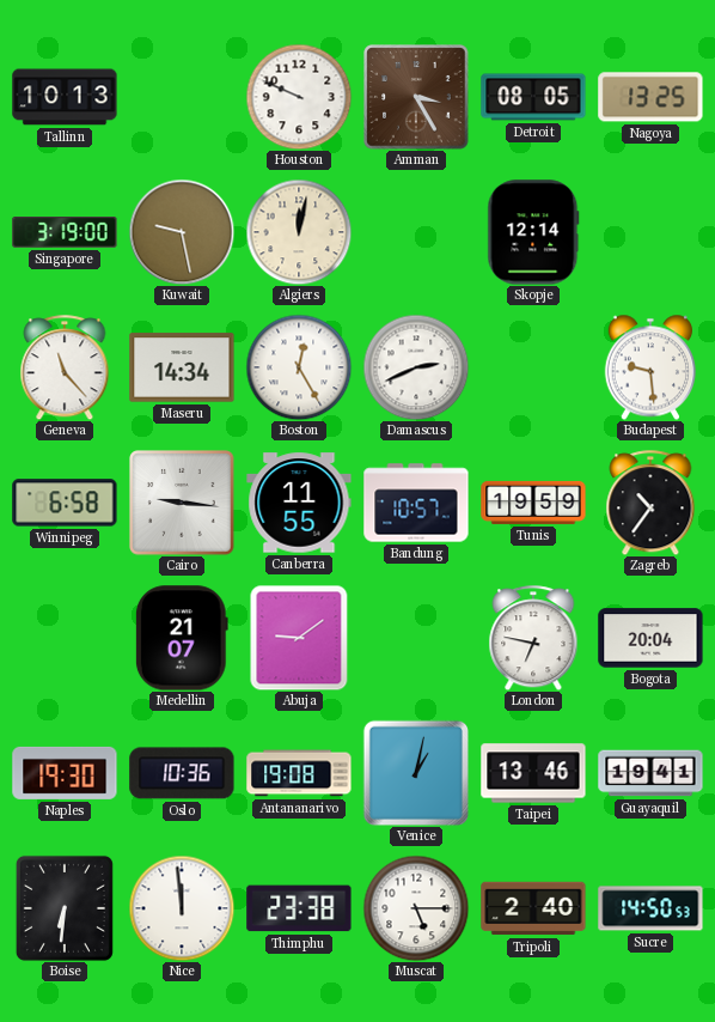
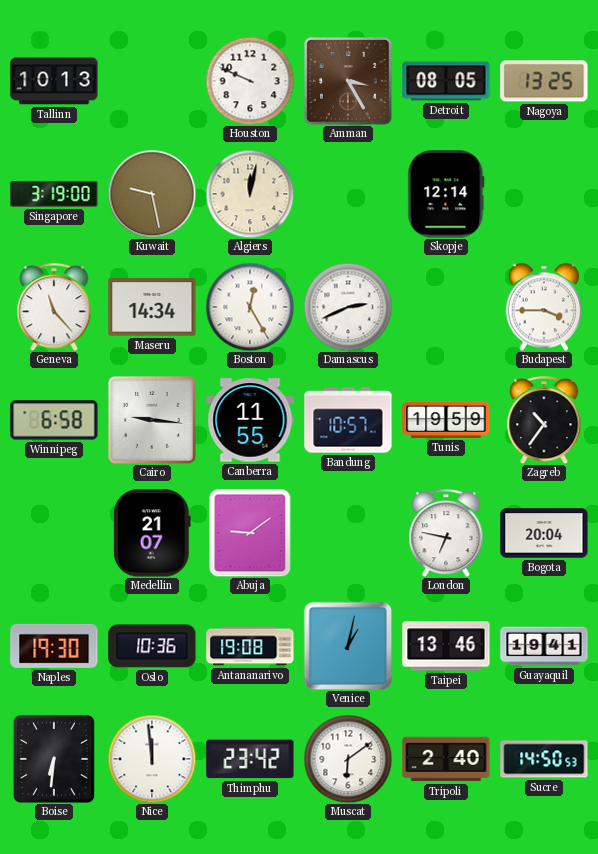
Budapest: 9:29 -> 3:45 (543, 307)
Thimphu: 23:38 -> 23:42 (250, 759)
Muscat: 5:15 -> 6:09 (348, 759)
